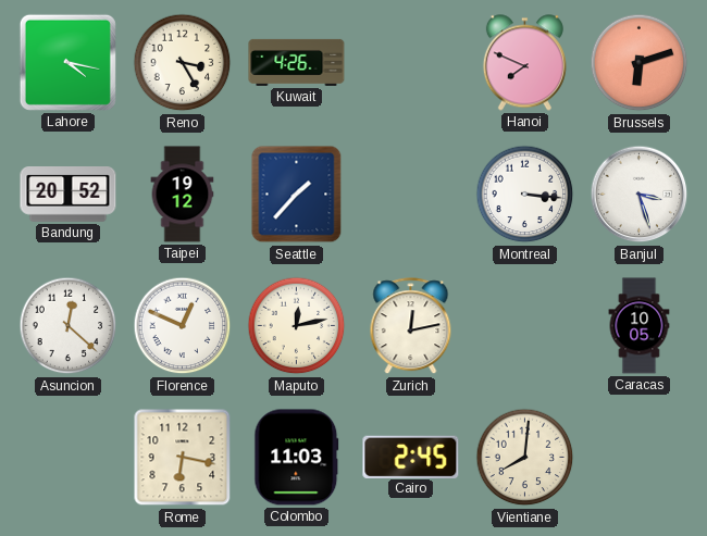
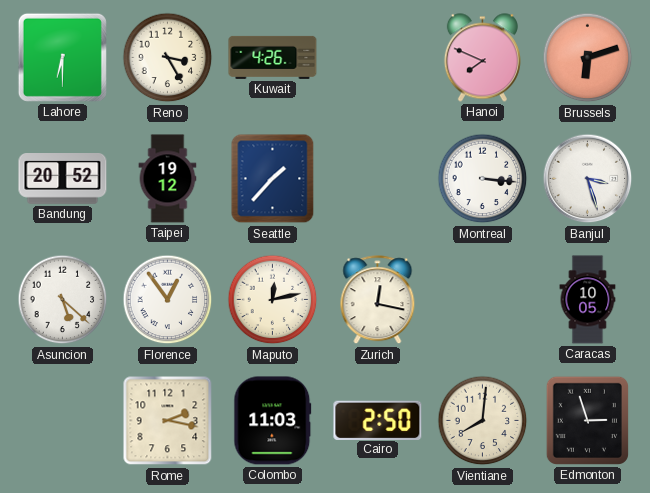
Lahore: 4:17 -> 6:30 (62, 57)
Asuncion: 12:22 -> 5:22 (63, 300)
Florence: 12:49 -> 12:54 (168, 300)
Zurich: 12:13 -> 12:17 (378, 300)
Rome: 6:17 -> 2:17 (168, 421)
Cairo: 2:45 -> 2:50 (378, 420)
Edmonton: none -> 2:57 (587, 420)
